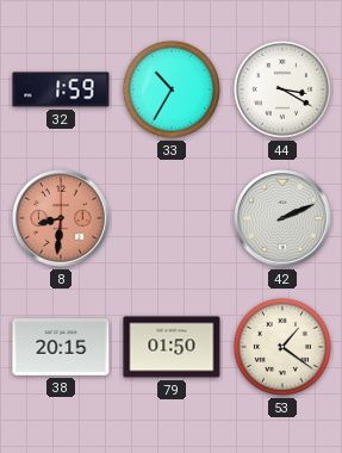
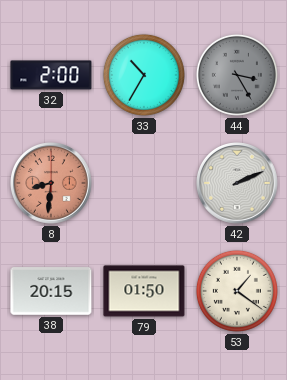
32: 1:59 -> 2:00 (51, 75)
44: 3:20 -> 3:25 (237, 75)
44 dial: white -> grey (237, 75)
